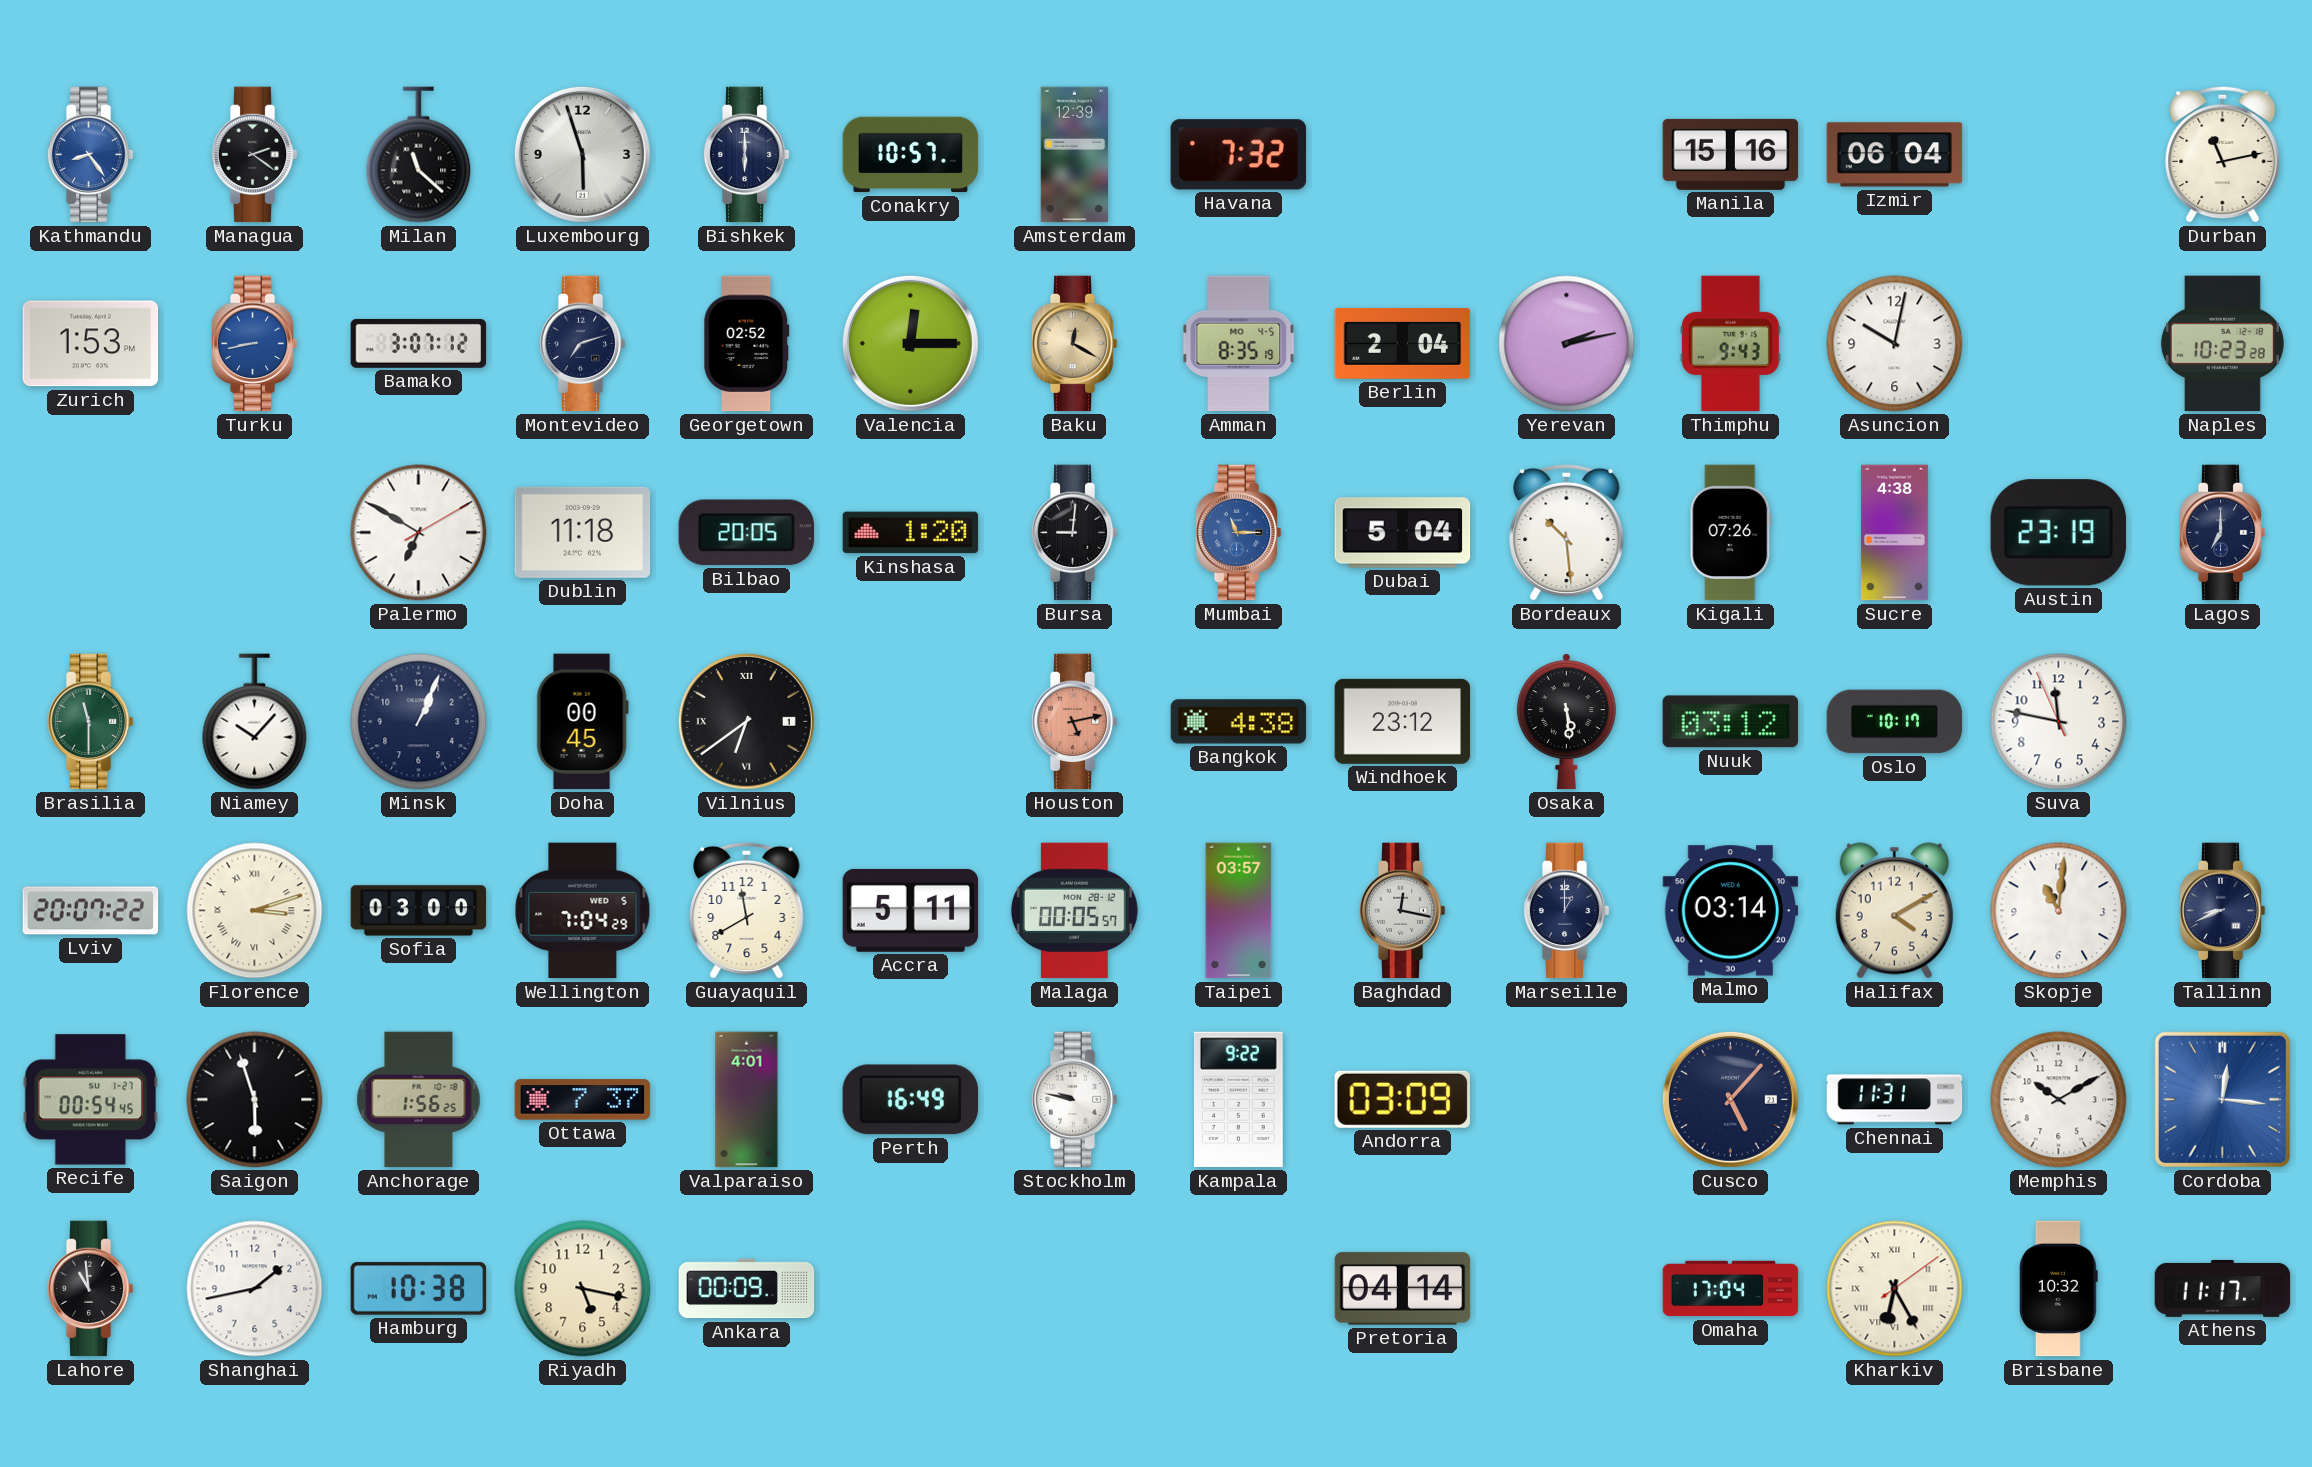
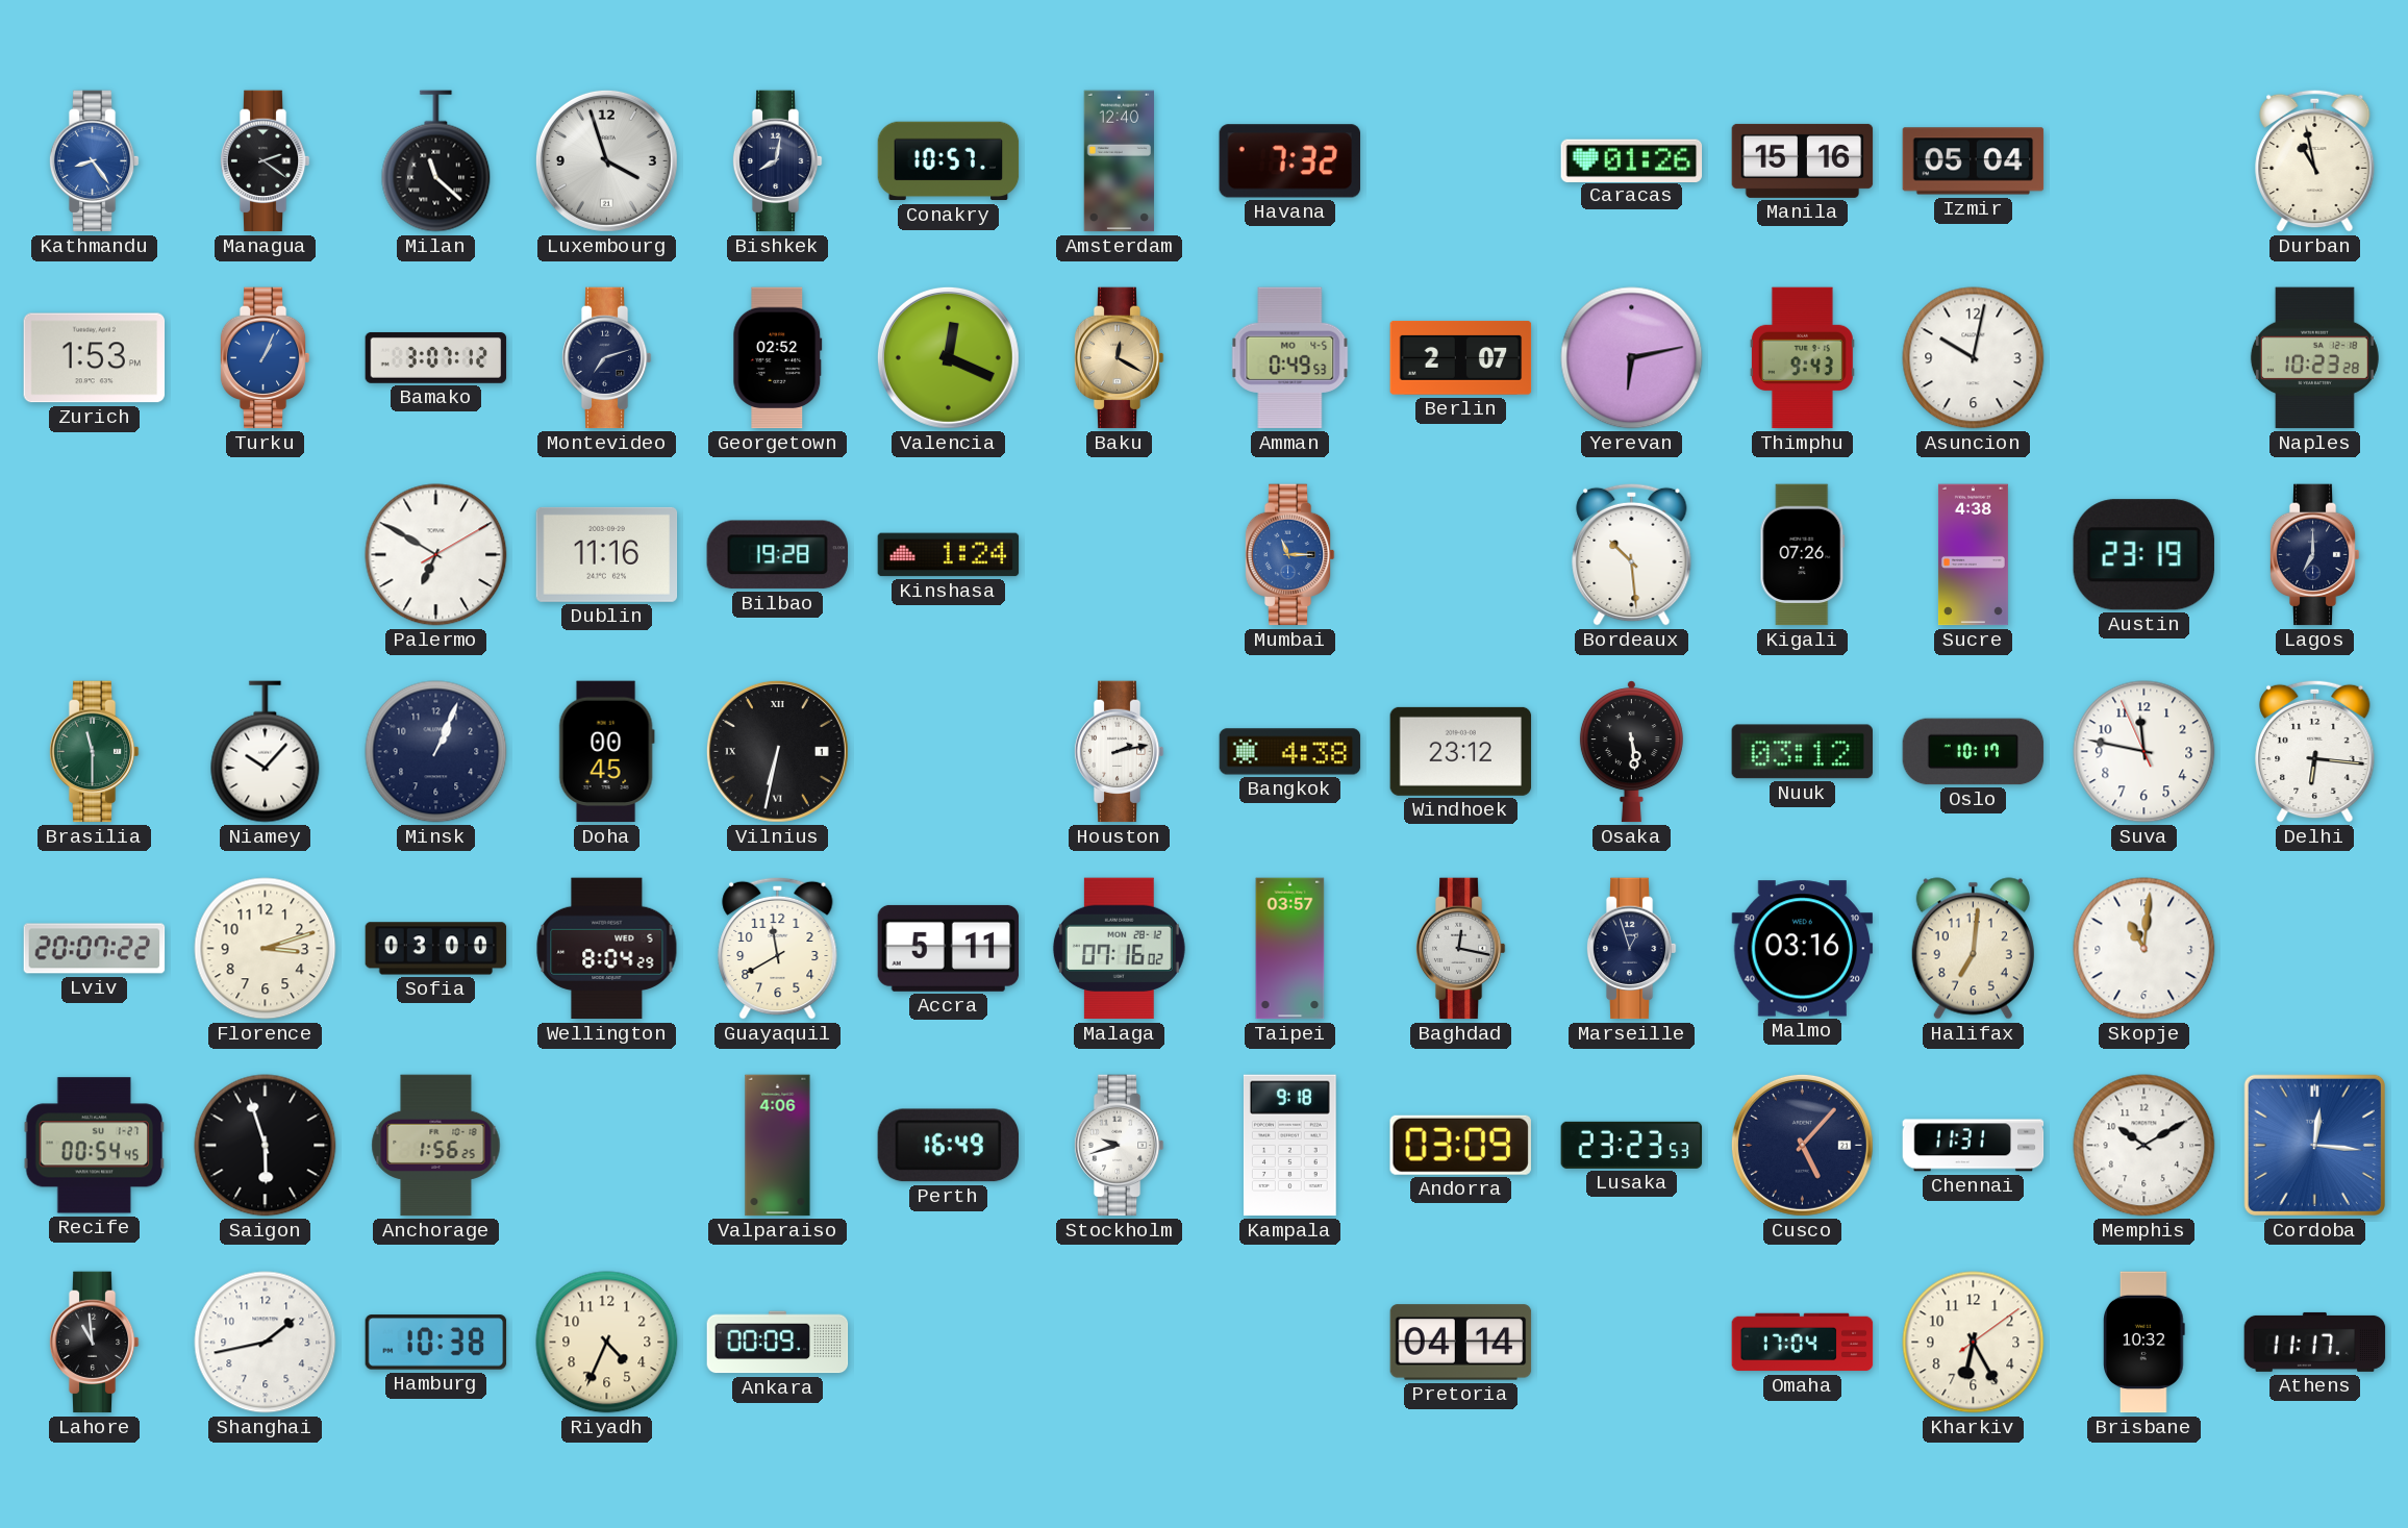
Luxembourg: 5:57 -> 3:57 (606, 160)
Bishkek: 6:00 -> 8:02 (777, 161)
Amsterdam: 12:39 -> 12:40 (1120, 161)
Caracas: none -> 01:26 (1632, 160)
Izmir: 06:04 -> 05:04 (1974, 161)
Durban: 11:13 -> 10:58 (2315, 160)
Turku: 8:43 -> 1:04 (265, 358)
Valencia: 12:15 -> 12:19 (948, 357)
Amman: 8:35 -> 0:49 (1290, 358)
Berlin: 2:04 -> 2:07 (1461, 357)
Yerevan: 2:13 -> 6:13 (1632, 358)
Dublin: 11:18 -> 11:16 (607, 554)
Bilbao: 20:05 -> 19:28 (777, 555)
Kinshasa: 1:20 -> 1:24 (949, 555)
Bursa: 9:01 -> none (1074, 533)
Dubai: 5:04 -> none (1403, 533)
Vilnius: 6:39 -> 6:32 (777, 751)
Houston: 5:13 -> 2:13 (1119, 752)
Houston dial: salmon -> white (1119, 752)
Delhi: none -> 6:16 (2315, 751)
Florence numerals: Roman -> Arabic (266, 949)
Wellington: 7:04 -> 8:04 (607, 949)
Malaga: 00:05 -> 07:16 (1119, 949)
Marseille: 1:00 -> 12:57 (1631, 949)
Malmo: 03:14 -> 03:16 (1803, 949)
Halifax: 4:10 -> 7:01 (1973, 949)
Tallinn: 8:41 -> none (2222, 911)
Ottawa: 7:37 -> none (583, 1100)
Valparaiso: 4:01 -> 4:06 (778, 1146)
Stockholm: 9:47 -> 9:42 (1119, 1146)
Kampala: 9:22 -> 9:18 (1289, 1146)
Lusaka: none -> 23:23 (1632, 1145)
Riyadh: 5:17 -> 4:34 (607, 1343)
Kharkiv numerals: Roman -> Arabic (1974, 1343)
